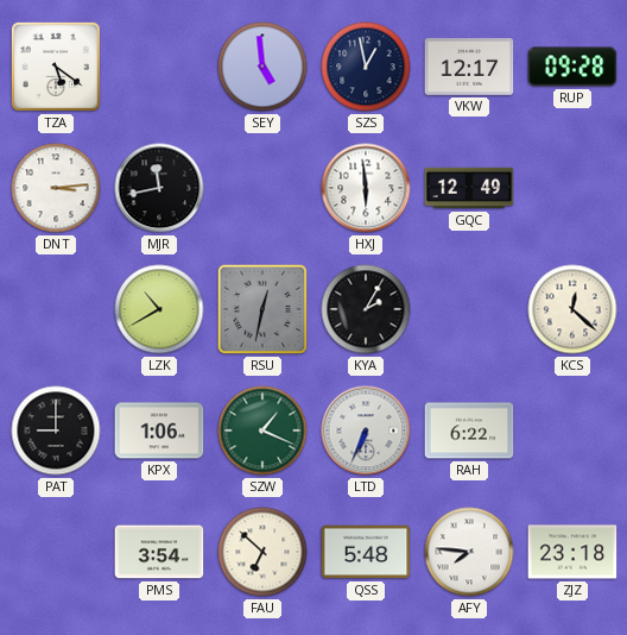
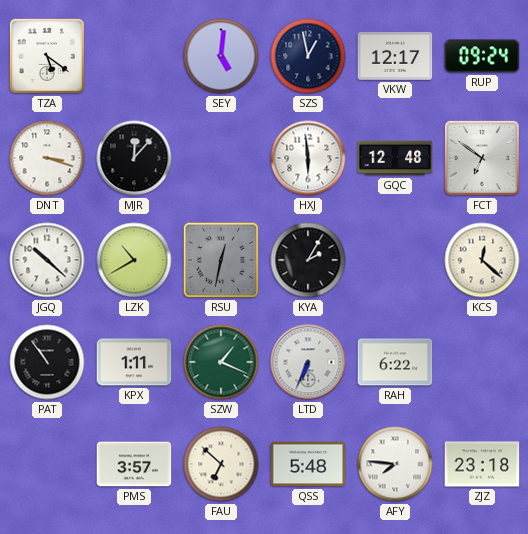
SEY: 4:59 -> 5:01 (221, 56)
RUP: 09:28 -> 09:24 (482, 56)
DNT: 3:14 -> 3:18 (47, 158)
MJR: 11:43 -> 12:07 (134, 158)
GQC: 12:49 -> 12:48 (395, 158)
FCT: none -> 6:51 (482, 158)
JGQ: none -> 10:22 (47, 260)
PAT: 9:00 -> 10:54 (47, 362)
KPX: 1:06 -> 1:11 (134, 362)
PMS: 3:54 -> 3:57 (134, 464)
